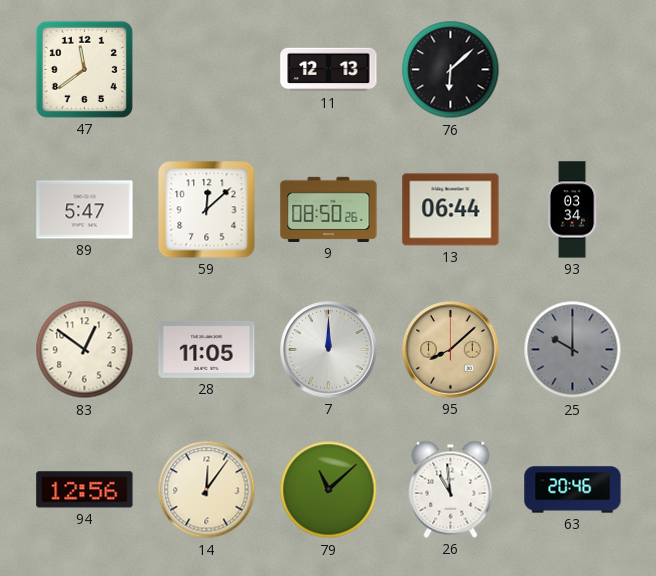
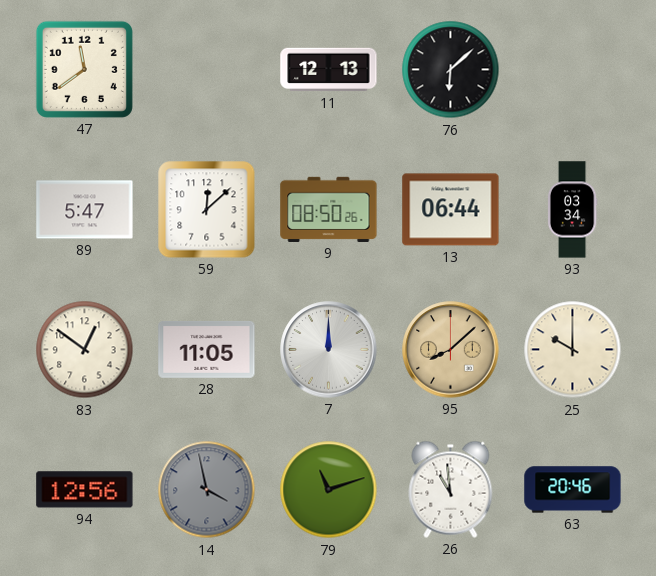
25 dial: grey -> cream (573, 350)
14: 12:06 -> 3:58 (207, 490)
14 dial: cream -> grey (207, 490)
79: 11:08 -> 11:12 (329, 490)
